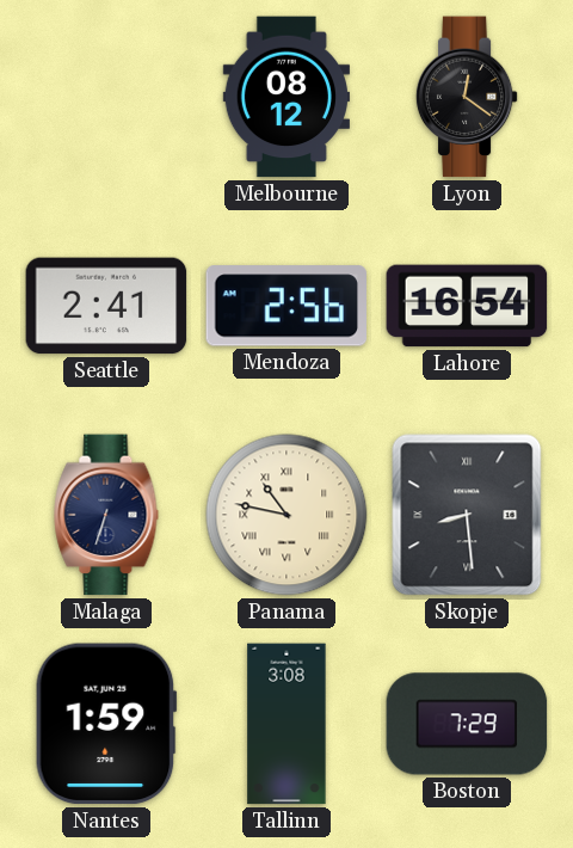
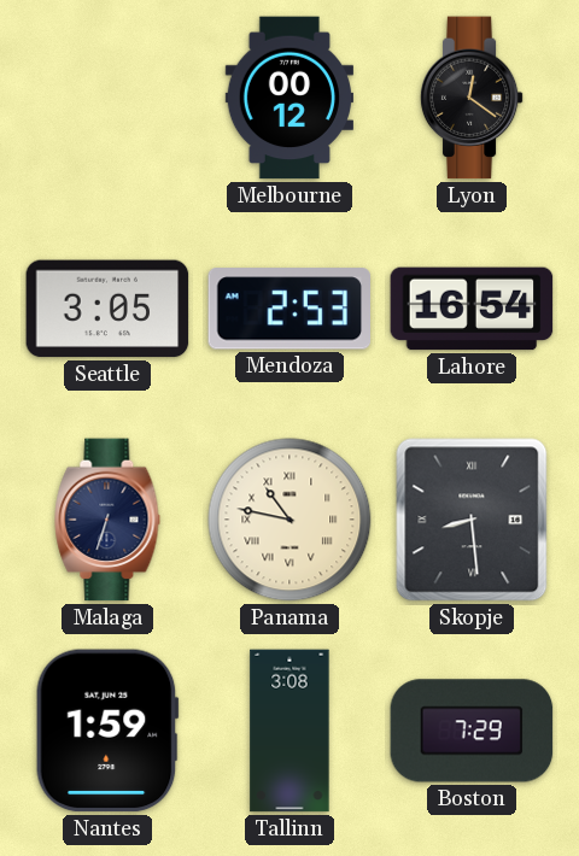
Melbourne: 08:12 -> 00:12 (288, 98)
Seattle: 2:41 -> 3:05 (107, 309)
Mendoza: 2:56 -> 2:53 (289, 309)
